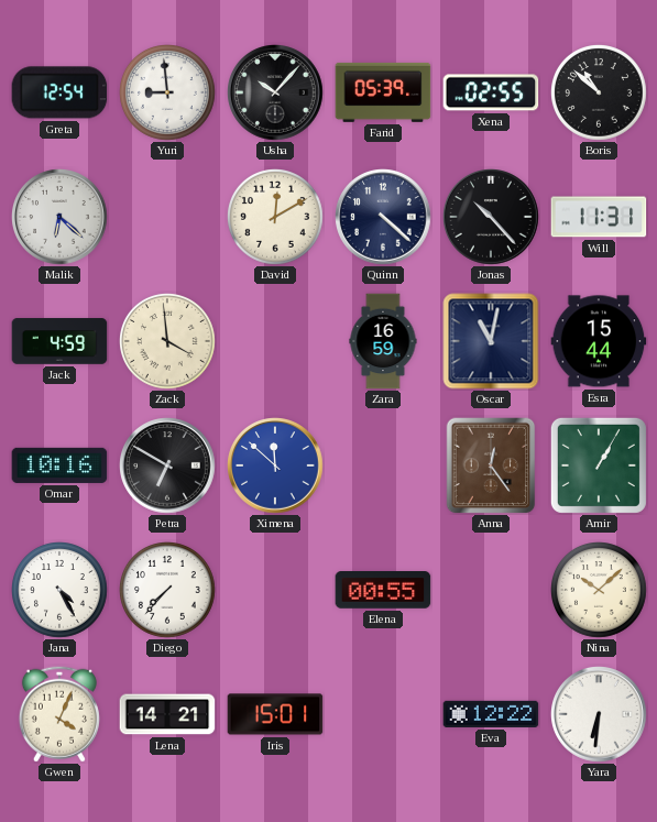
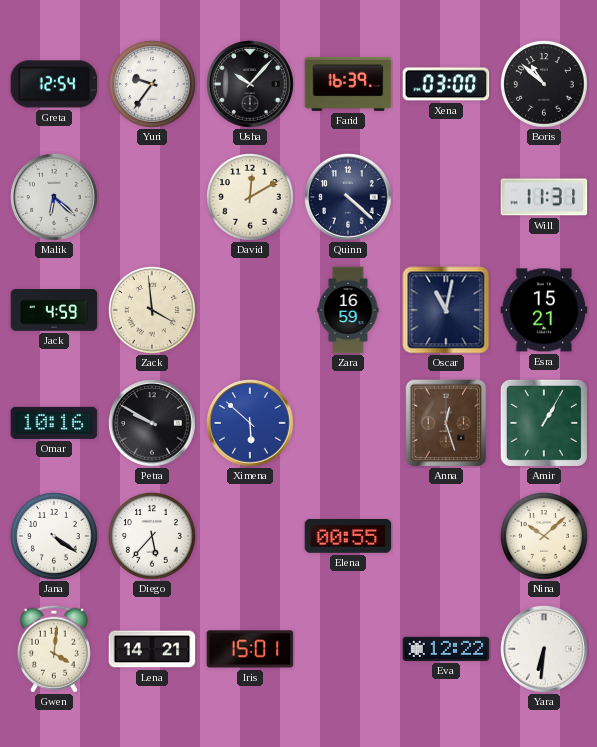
Yuri: 8:59 -> 9:36 (153, 85)
Farid: 05:39 -> 16:39 (348, 84)
Xena: 02:55 -> 03:00 (446, 84)
Jonas: 10:23 -> none (491, 217)
Esra: 15:44 -> 15:21 (544, 310)
Petra: 6:50 -> 9:50 (152, 423)
Ximena: 11:52 -> 5:52 (250, 423)
Anna: 12:24 -> 12:27 (446, 423)
Jana: 4:25 -> 4:21 (55, 537)
Diego: 7:37 -> 5:37 (153, 537)
Gwen: 4:04 -> 4:01 (54, 649)
